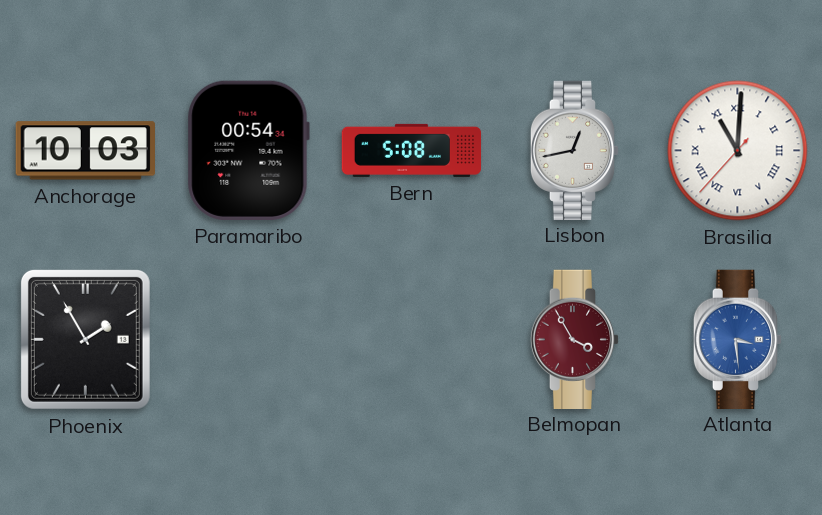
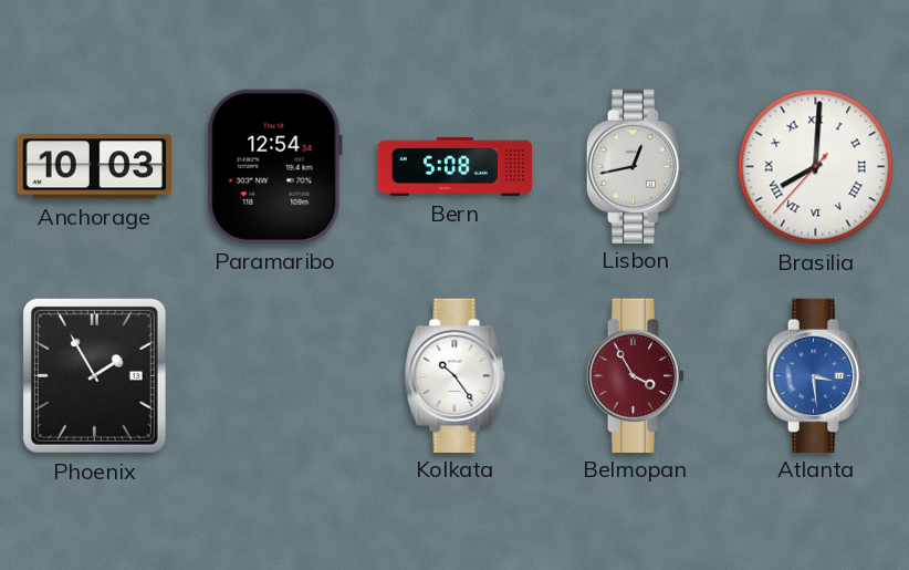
Paramaribo: 00:54 -> 12:54 (274, 166)
Brasilia: 11:00 -> 8:00 (816, 167)
Kolkata: none -> 10:24 (456, 375)
